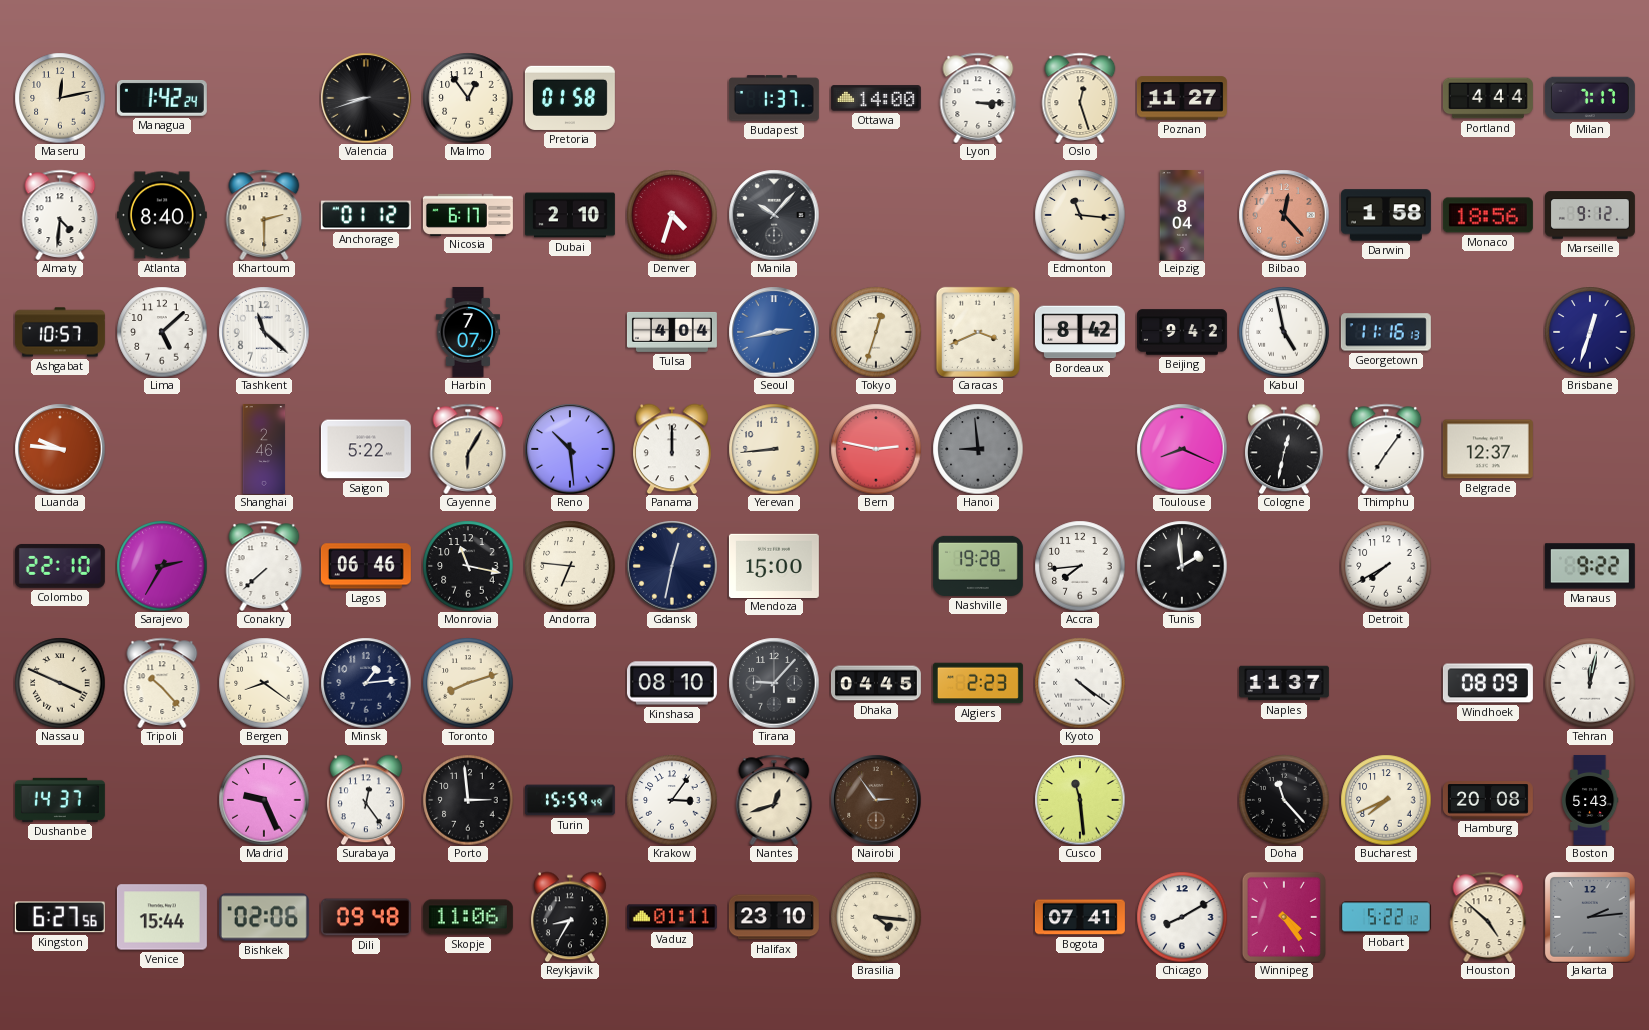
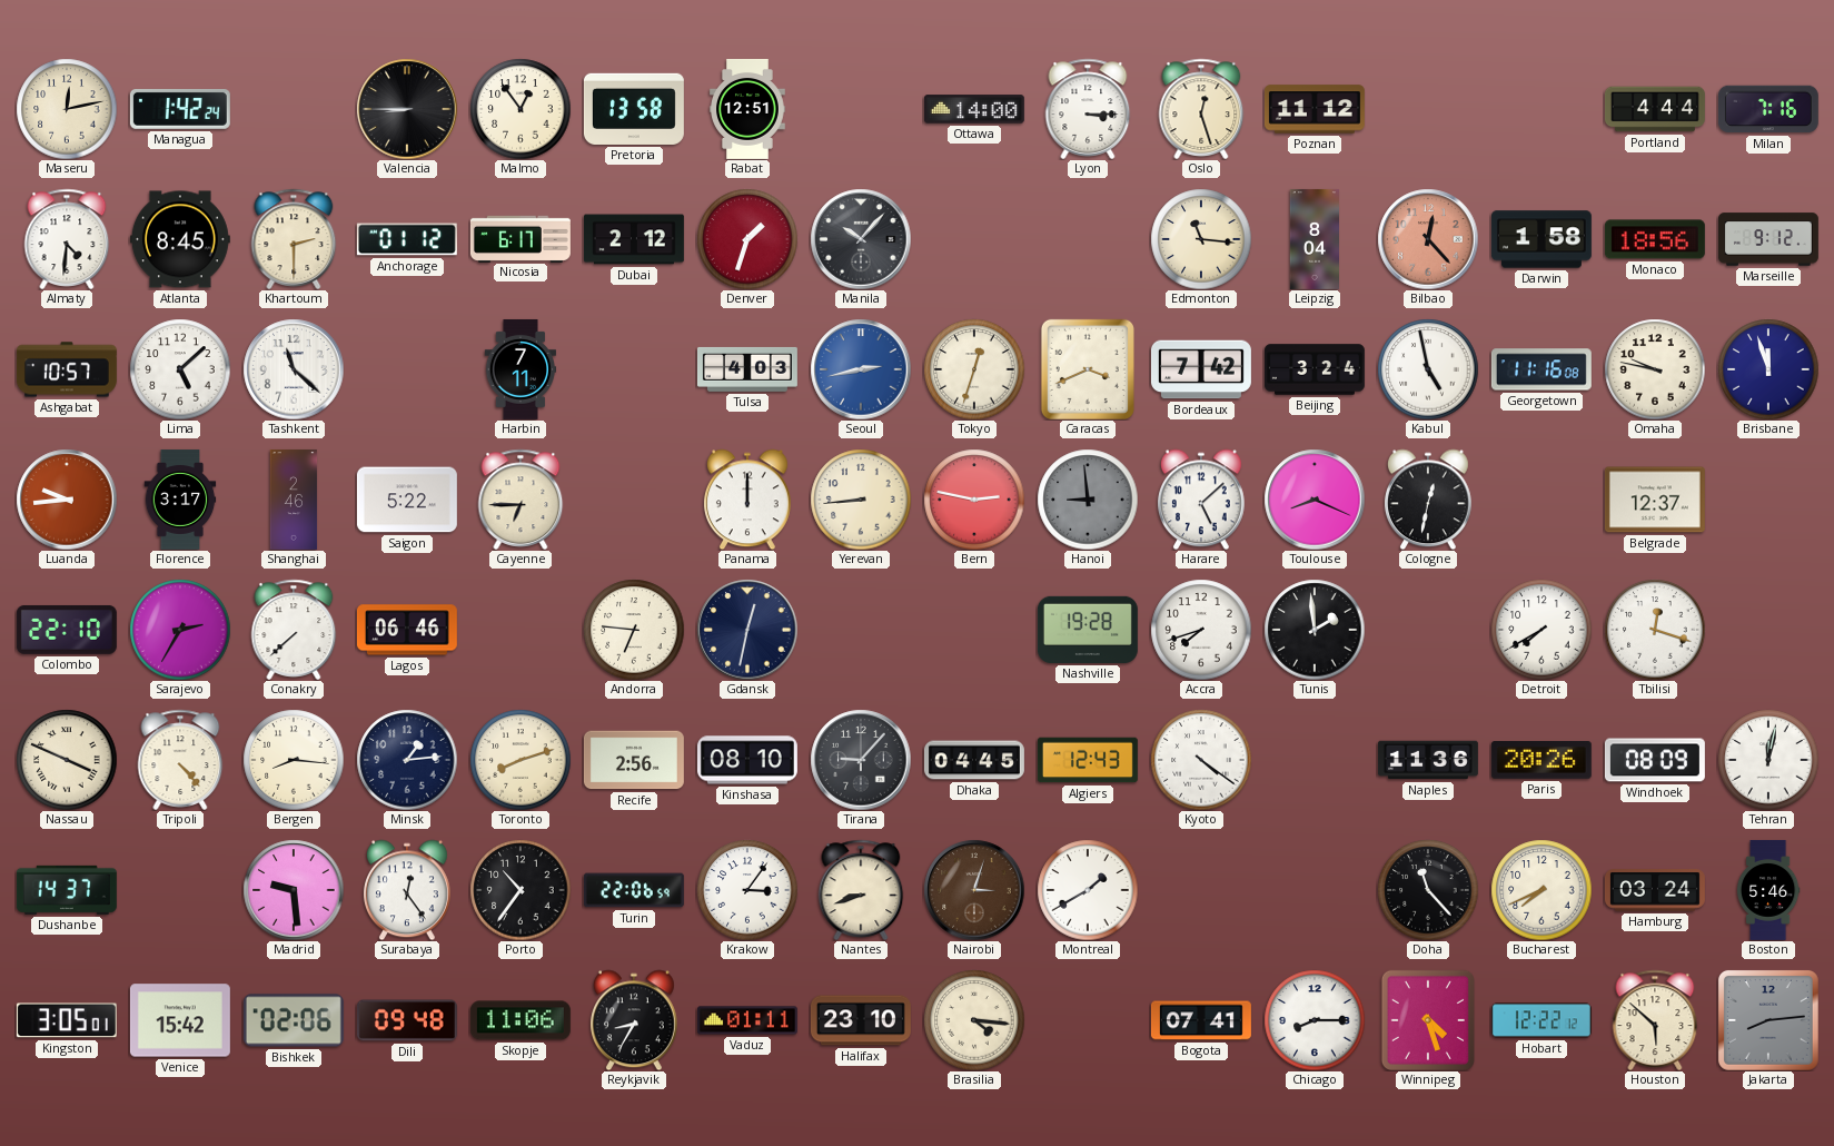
Valencia: 8:42 -> 8:45 (407, 109)
Pretoria: 01:58 -> 13:58 (634, 109)
Rabat: none -> 12:51 (749, 109)
Budapest: 1:37 -> none (774, 98)
Poznan: 11:27 -> 11:12 (1315, 109)
Milan: 7:17 -> 7:16 (1768, 109)
Atlanta: 8:40 -> 8:45 (180, 239)
Dubai: 2:10 -> 2:12 (634, 239)
Denver: 4:33 -> 1:33 (747, 239)
Harbin: 7:07 -> 7:11 (521, 369)
Tulsa: 4:04 -> 4:03 (747, 369)
Bordeaux: 8:42 -> 7:42 (1201, 369)
Beijing: 9:42 -> 3:24 (1315, 369)
Georgetown: 11:16:13 -> 11:16:08 (1541, 369)
Omaha: none -> 9:47 (1655, 369)
Brisbane: 12:33 -> 11:57 (1768, 369)
Luanda: 9:46 -> 9:44 (67, 500)
Florence: none -> 3:17 (180, 500)
Cayenne: 6:05 -> 6:45 (521, 500)
Reno: 10:29 -> none (570, 449)
Harare: none -> 5:08 (1201, 500)
Thimphu: 7:06 -> none (1386, 449)
Monrovia: 11:17 -> none (468, 566)
Mendoza: 15:00 -> none (774, 565)
Accra: 7:44 -> 7:42 (1201, 630)
Tbilisi: none -> 12:18 (1655, 630)
Manaus: 9:22 -> none (1590, 566)
Tripoli: 10:23 -> 4:23 (180, 760)
Bergen: 8:21 -> 8:16 (294, 760)
Recife: none -> 2:56 (634, 760)
Algiers: 2:23 -> 12:43 (1088, 760)
Naples: 11:37 -> 11:36 (1428, 760)
Paris: none -> 20:26 (1541, 761)
Madrid: 9:26 -> 9:29 (294, 890)
Porto: 2:59 -> 10:36 (521, 890)
Turin: 15:59 -> 22:06 (634, 890)
Nantes: 12:42 -> 8:42 (861, 890)
Nairobi: 2:54 -> 3:03 (974, 890)
Montreal: none -> 1:40 (1088, 890)
Cusco: 11:29 -> none (1080, 800)
Hamburg: 20:08 -> 03:24 (1655, 890)
Boston: 5:43 -> 5:46 (1768, 890)
Kingston: 6:27 -> 3:05 (67, 1020)
Venice: 15:44 -> 15:42 (180, 1020)
Chicago: 8:10 -> 8:15 (1315, 1020)
Winnipeg: 4:24 -> 4:27 (1428, 1020)
Hobart: 5:22 -> 12:22 (1541, 1020)
Houston: 4:52 -> 5:52 (1655, 1020)
Jakarta: 2:14 -> 8:14 (1768, 1020)
